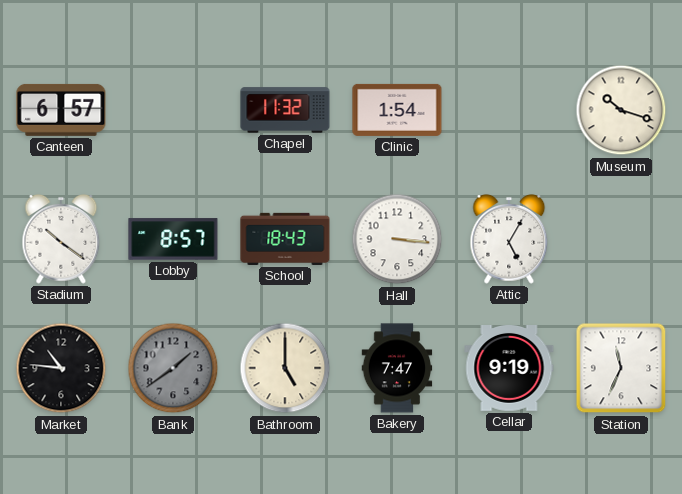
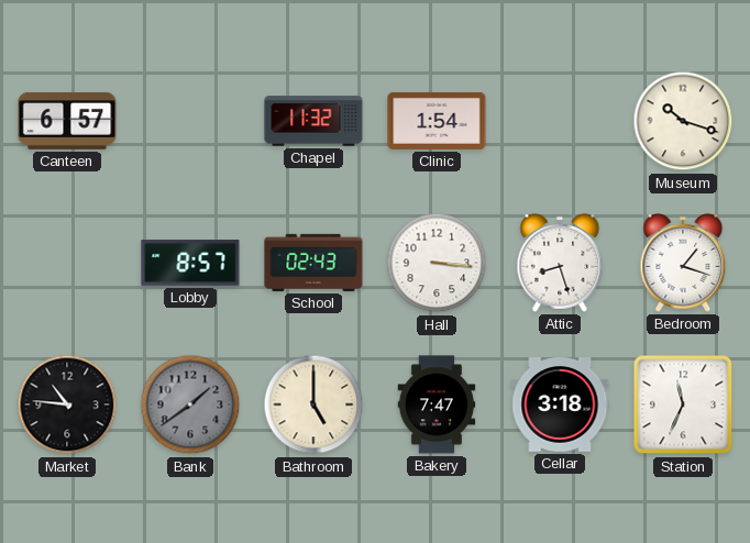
Stadium: 10:21 -> none (61, 240)
School: 18:43 -> 02:43 (313, 263)
Attic: 5:05 -> 8:27 (560, 264)
Bedroom: none -> 1:18 (683, 264)
Cellar: 9:19 -> 3:18 (560, 406)
